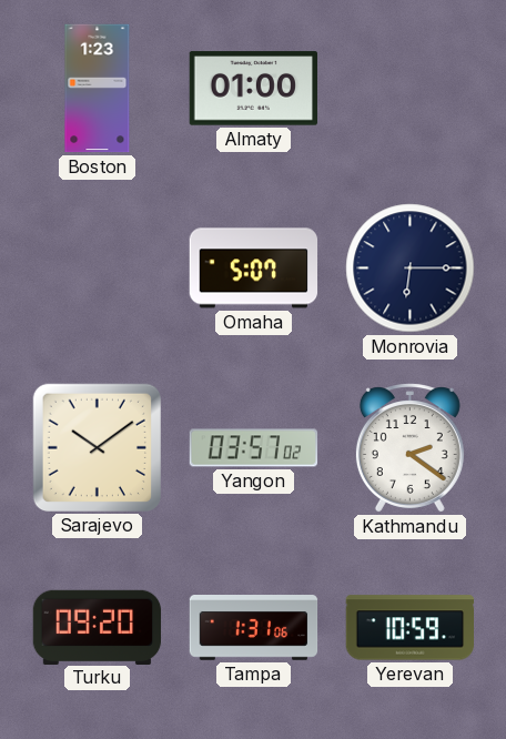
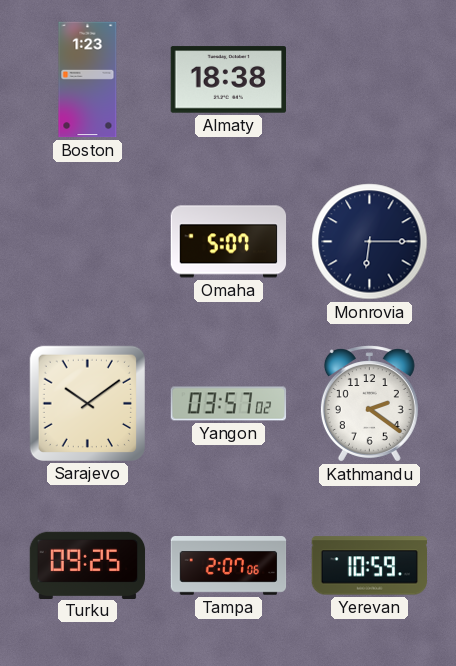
Almaty: 01:00 -> 18:38 (229, 80)
Turku: 09:20 -> 09:25 (88, 565)
Tampa: 1:31 -> 2:07 (229, 566)
